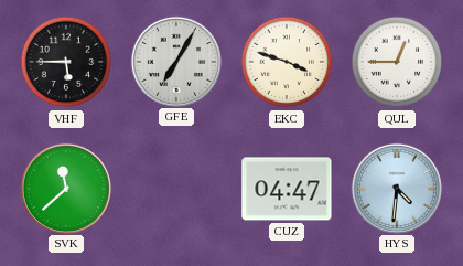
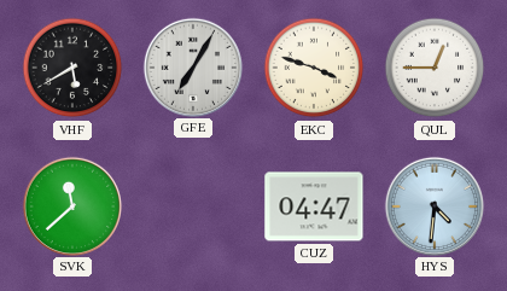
VHF: 5:45 -> 5:40 (72, 68)
